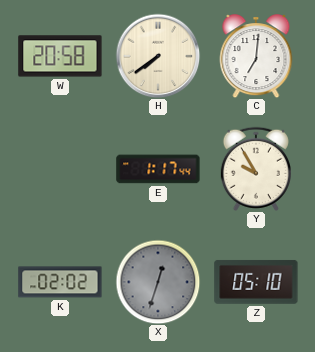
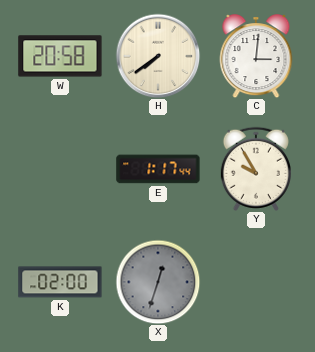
C: 7:01 -> 3:01 (256, 56)
K: 02:02 -> 02:00 (60, 282)
Z: 05:10 -> none (256, 282)
